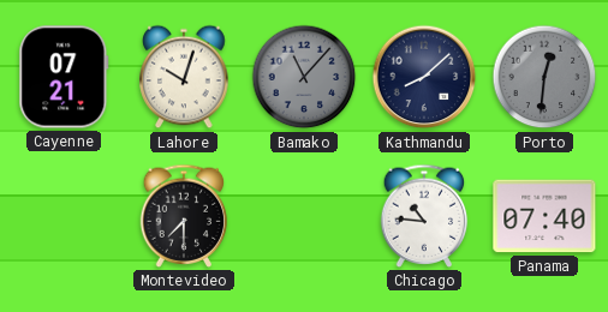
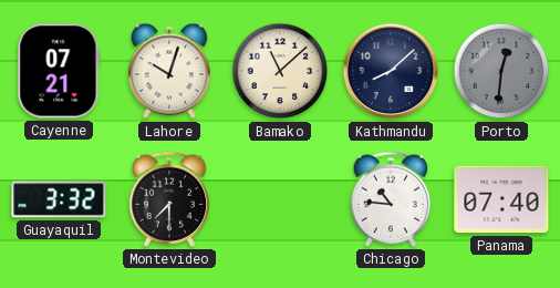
Bamako: 11:07 -> 11:08 (280, 71)
Bamako dial: grey -> cream (280, 71)
Guayaquil: none -> 3:32 (59, 199)
